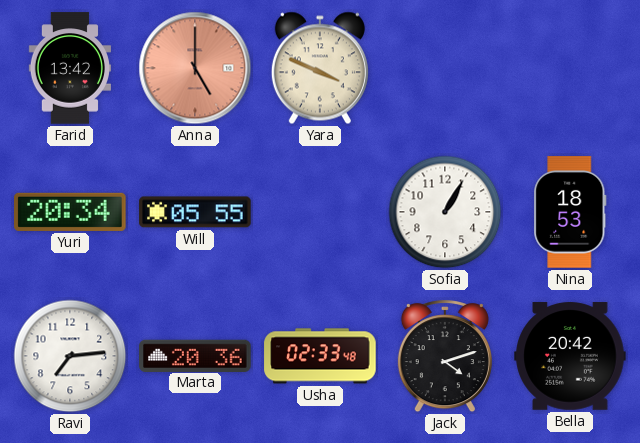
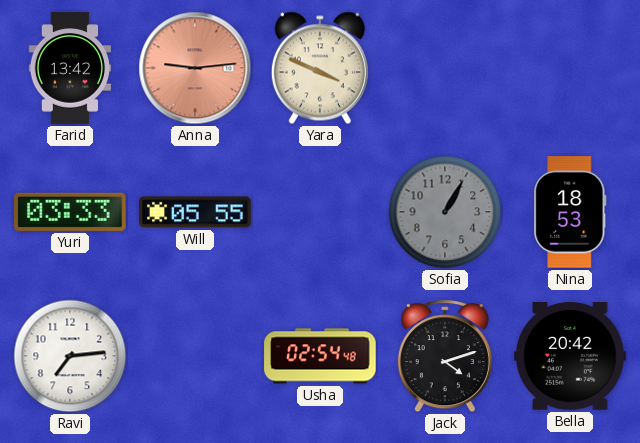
Anna: 5:00 -> 9:14 (195, 68)
Yuri: 20:34 -> 03:33 (70, 212)
Sofia dial: white -> grey (445, 212)
Marta: 20:36 -> none (195, 355)
Usha: 02:33 -> 02:54 (320, 356)
